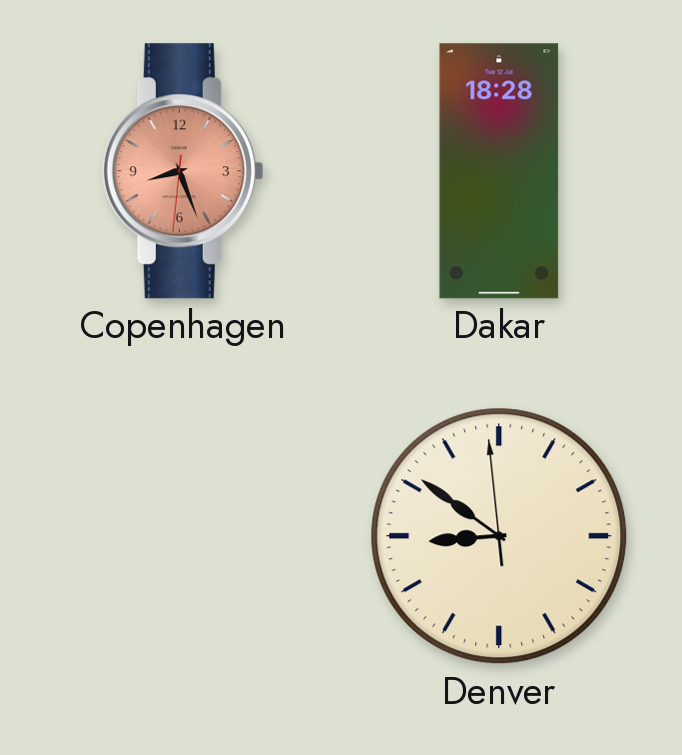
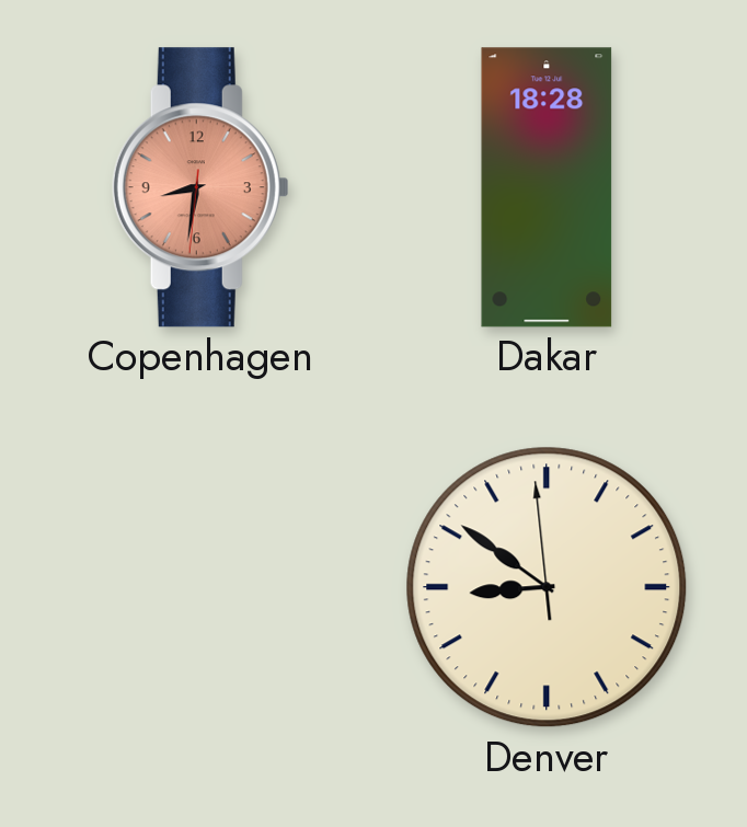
Copenhagen: 8:26 -> 8:31 (200, 187)
